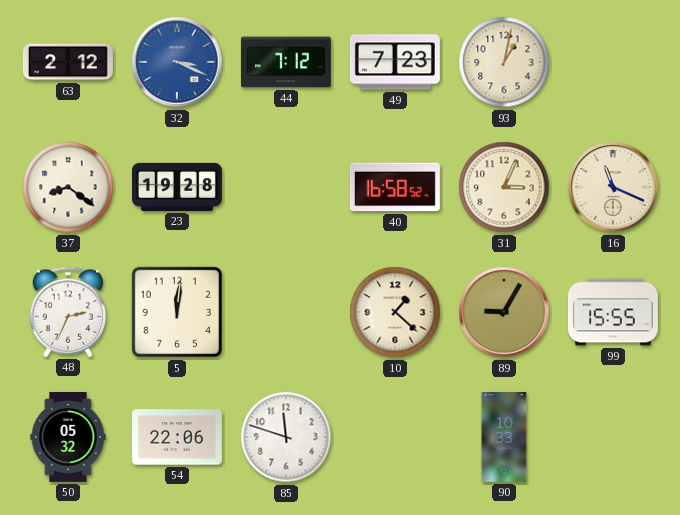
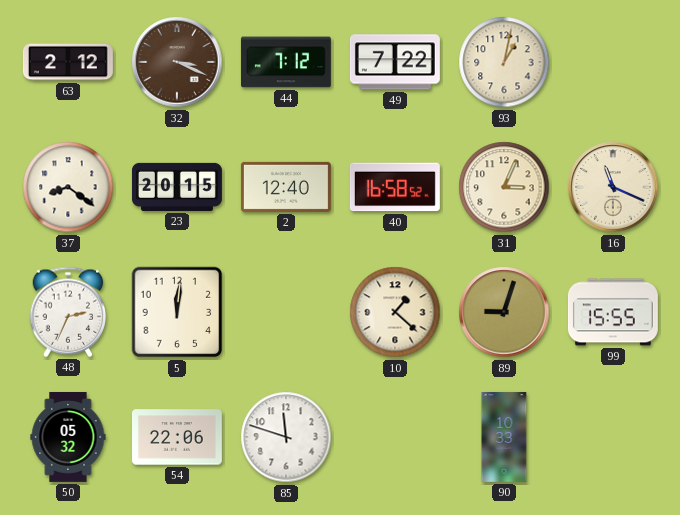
32 dial: blue -> brown (177, 62)
49: 7:23 -> 7:22 (395, 62)
23: 19:28 -> 20:15 (177, 187)
2: none -> 12:40 (286, 187)
89: 9:05 -> 9:03 (504, 312)
